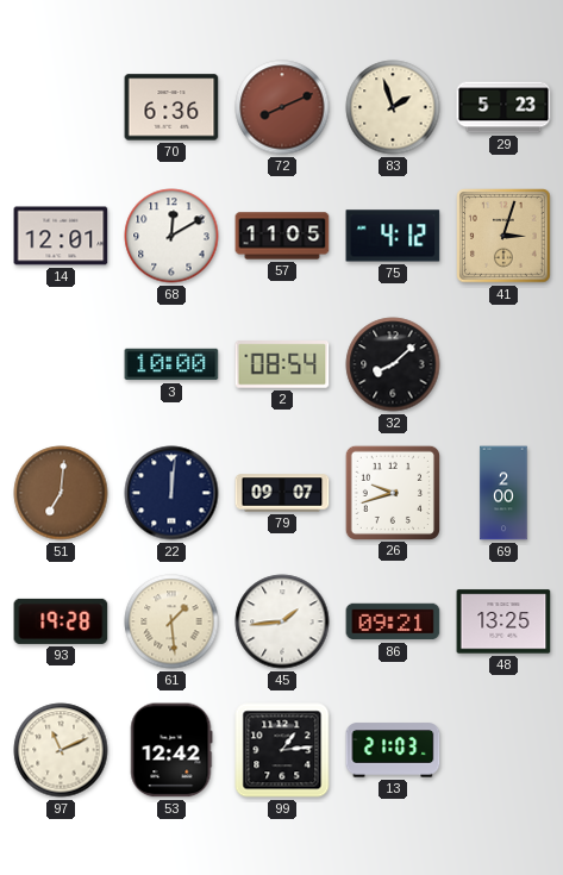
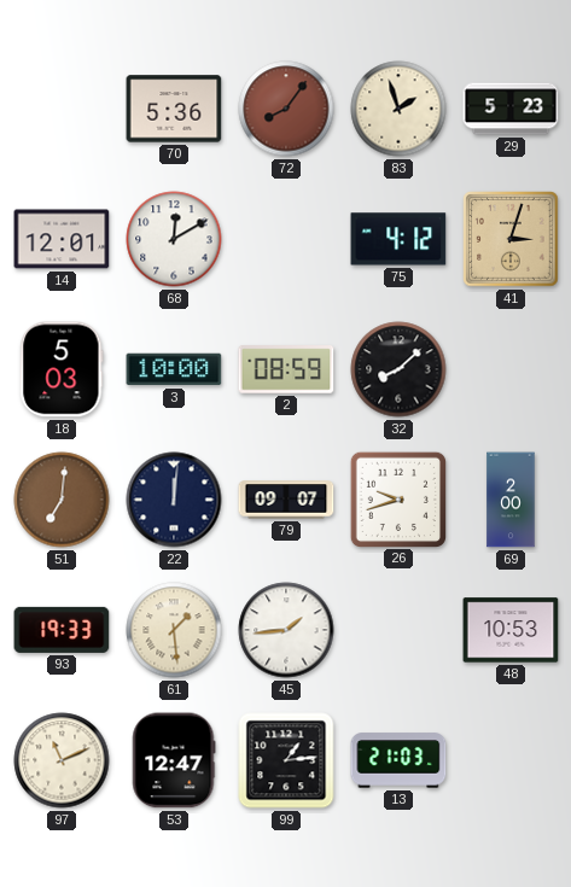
70: 6:36 -> 5:36 (174, 109)
72: 8:11 -> 8:06 (286, 109)
57: 11:05 -> none (282, 236)
18: none -> 5:03 (62, 369)
2: 08:54 -> 08:59 (286, 369)
93: 19:28 -> 19:33 (62, 630)
86: 09:21 -> none (393, 621)
48: 13:25 -> 10:53 (511, 630)
53: 12:42 -> 12:47 (174, 760)
